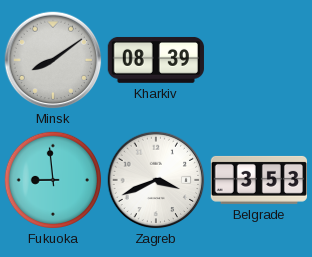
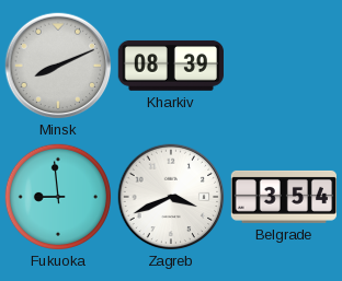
Minsk: 8:09 -> 8:11 (58, 66)
Belgrade: 3:53 -> 3:54 (283, 197)
